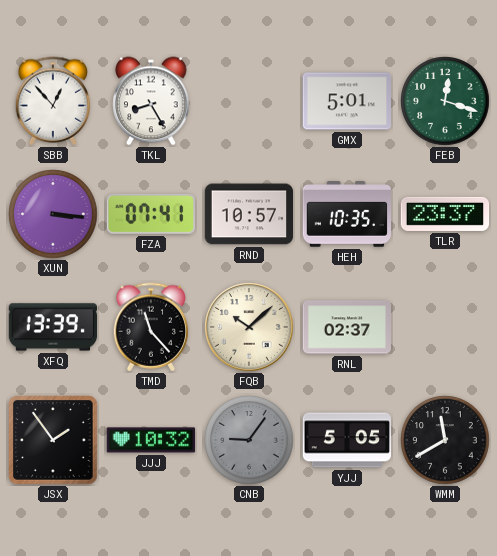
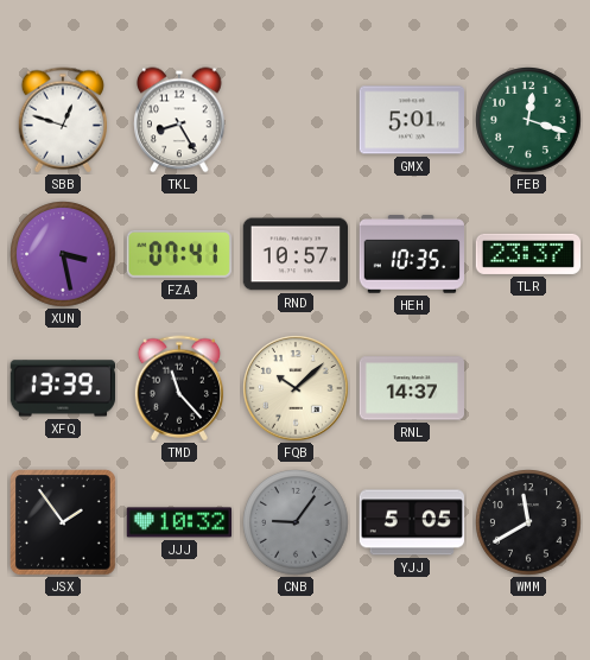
SBB: 12:53 -> 12:48 (63, 120)
XUN: 3:16 -> 3:28 (63, 254)
RNL: 02:37 -> 14:37 (411, 388)
